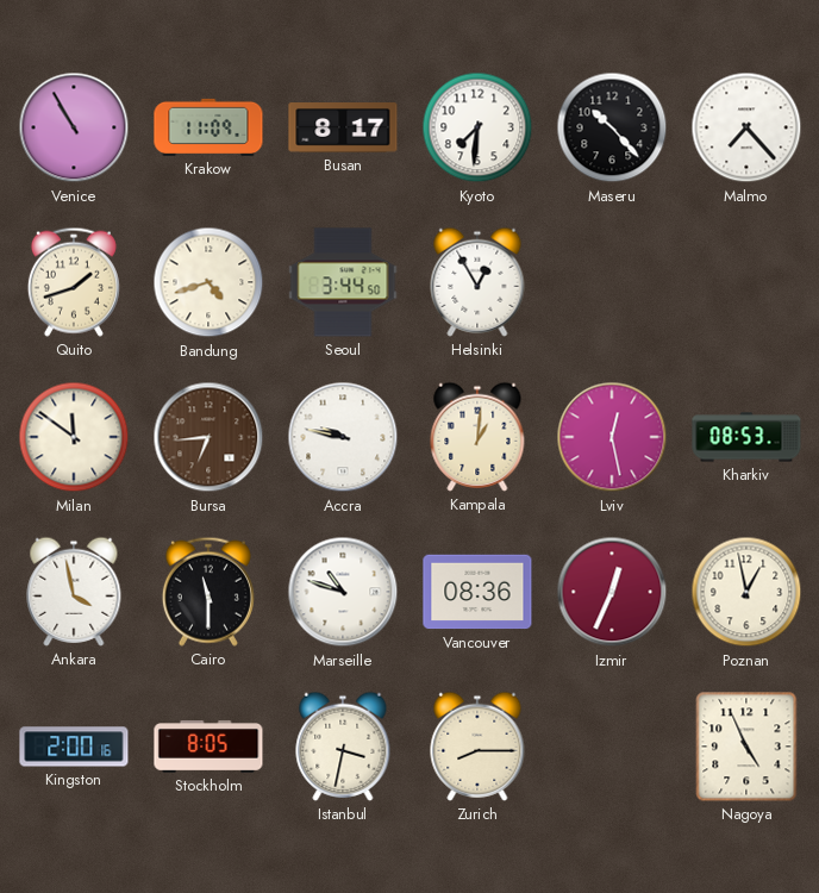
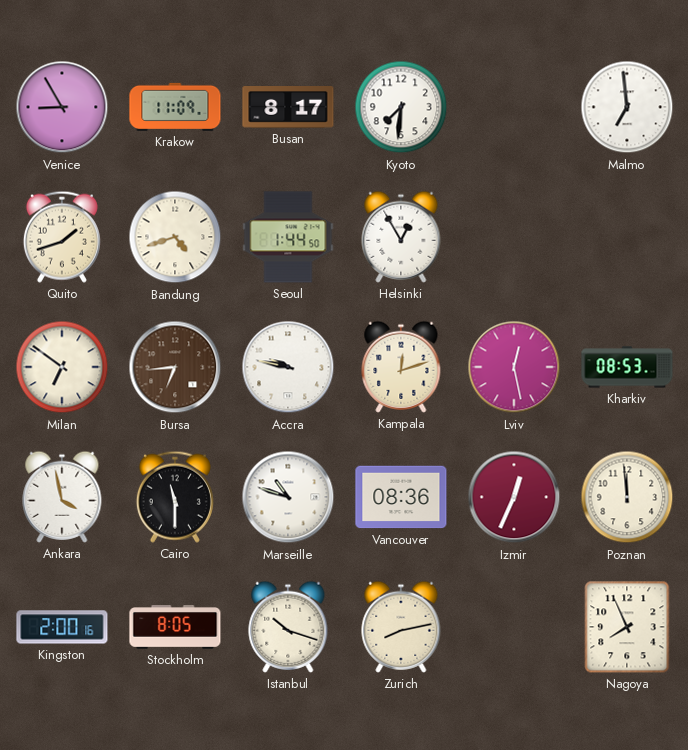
Venice: 10:55 -> 8:55 (62, 107)
Maseru: 10:23 -> none (612, 127)
Malmo: 7:23 -> 6:59 (627, 107)
Seoul: 3:44 -> 1:44 (288, 237)
Milan: 11:51 -> 6:51 (62, 367)
Kampala: 1:01 -> 12:12 (401, 367)
Poznan: 12:58 -> 11:59 (627, 497)
Istanbul: 3:32 -> 10:18 (288, 627)
Zurich: 8:15 -> 8:13 (401, 627)
Nagoya: 4:56 -> 7:56 (627, 627)
